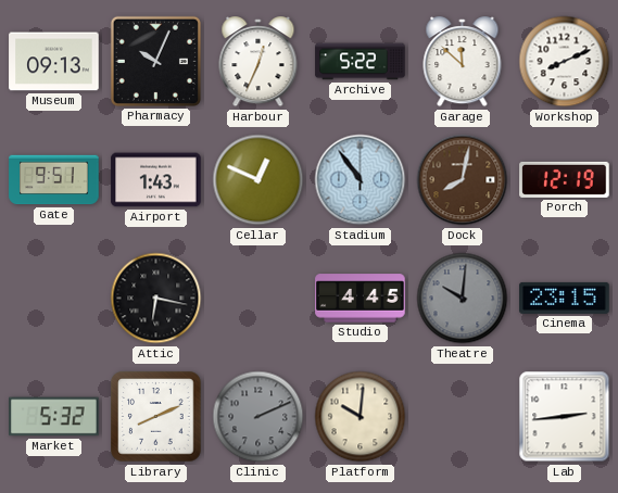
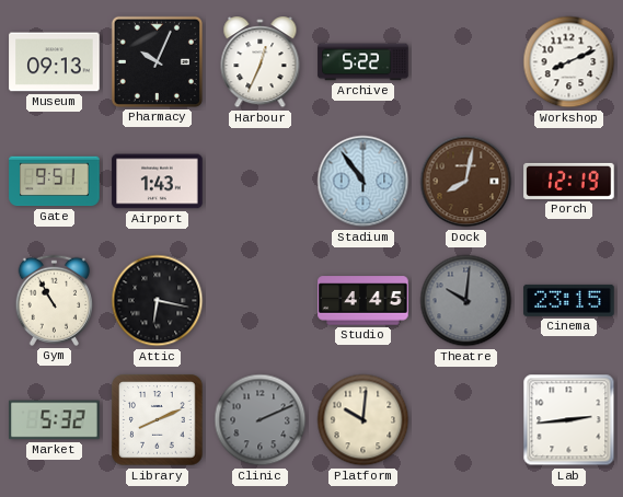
Garage: 11:52 -> none (463, 63)
Cellar: 12:49 -> none (258, 180)
Gym: none -> 10:55 (54, 300)
